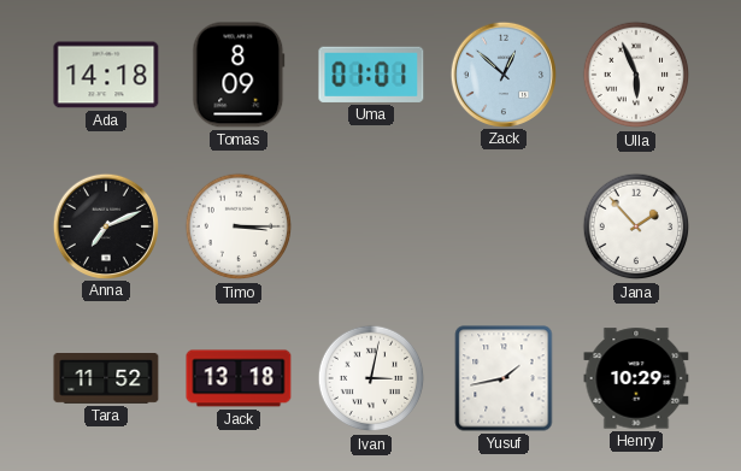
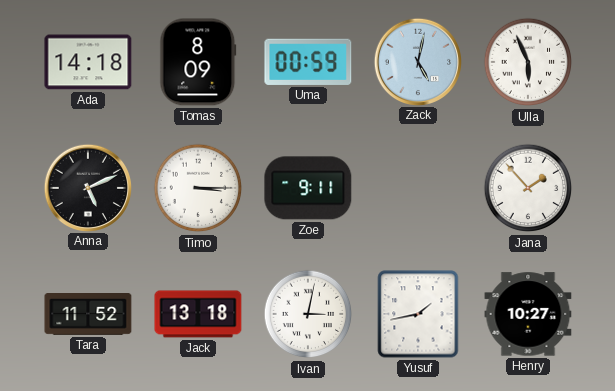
Uma: 01:01 -> 00:59 (308, 62)
Zack: 12:52 -> 5:02 (417, 61)
Anna: 7:11 -> 5:11 (87, 187)
Zoe: none -> 9:11 (308, 188)
Henry: 10:29 -> 10:27 (528, 314)
